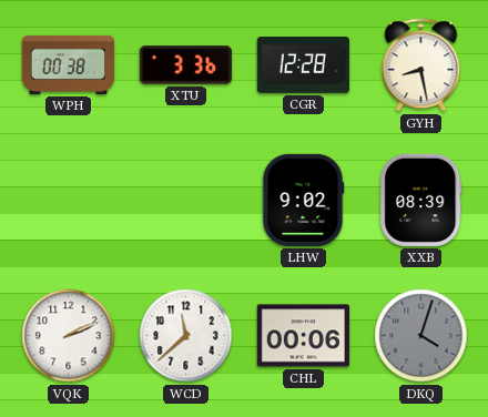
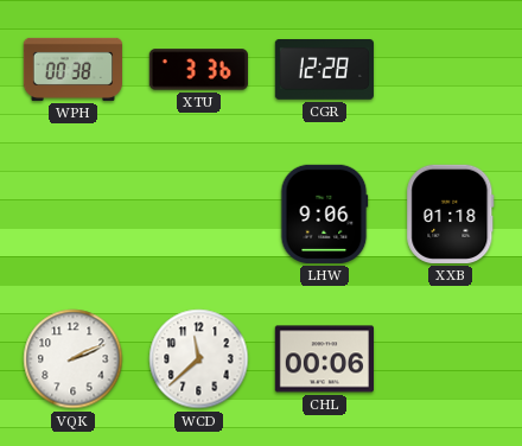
GYH: 8:28 -> none (421, 65)
LHW: 9:02 -> 9:06 (324, 214)
XXB: 08:39 -> 01:18 (451, 214)
DKQ: 4:03 -> none (421, 336)
